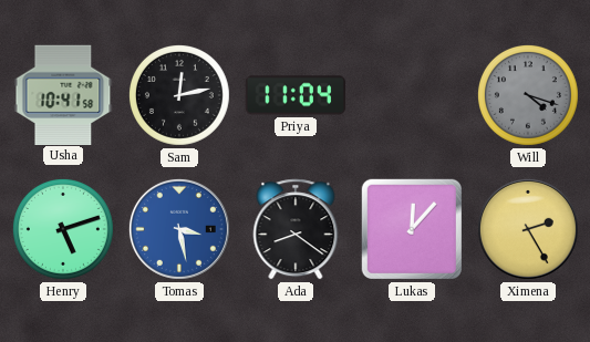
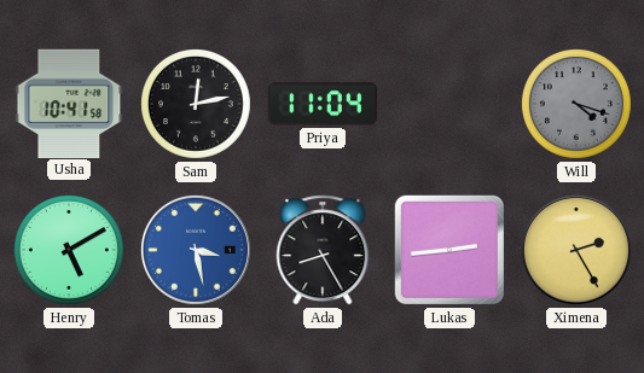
Henry: 5:12 -> 5:10 (69, 250)
Ada: 8:21 -> 8:25 (323, 250)
Lukas: 12:07 -> 2:44 (449, 250)
